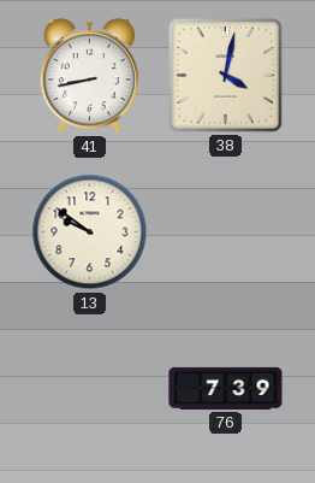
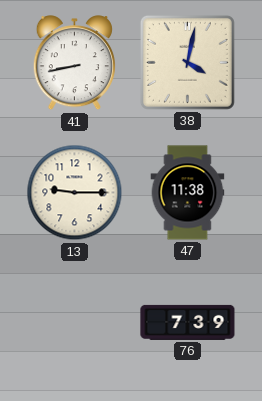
13: 9:51 -> 9:15 (75, 193)
47: none -> 11:38 (188, 193)
